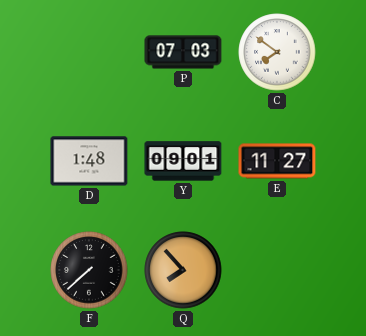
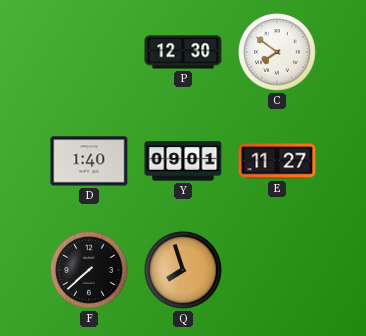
P: 07:03 -> 12:30 (183, 52)
D: 1:48 -> 1:40 (89, 161)
Q: 7:53 -> 7:57 (183, 270)
